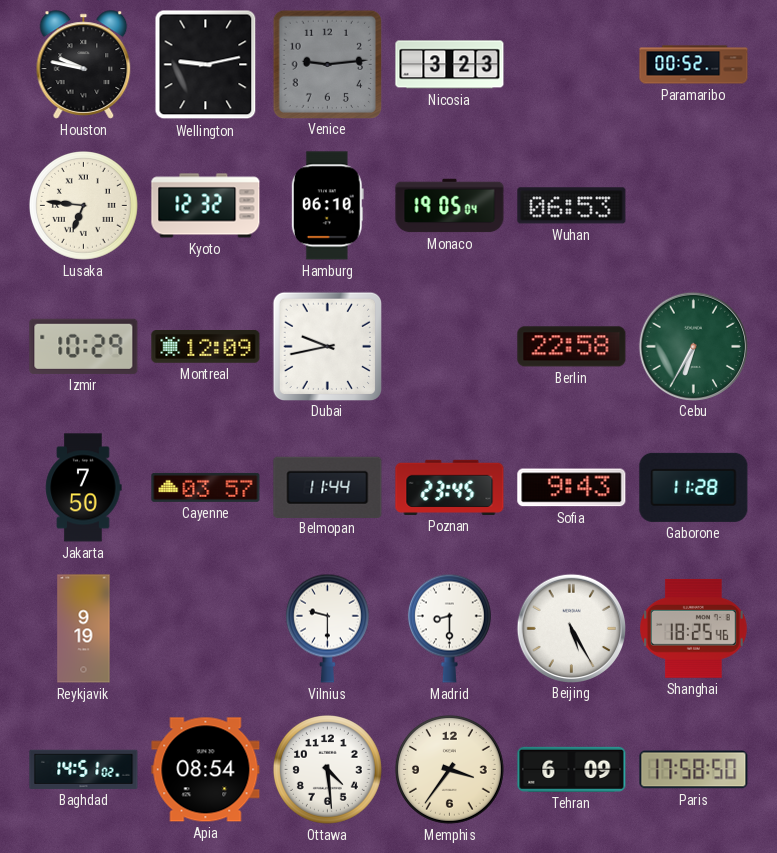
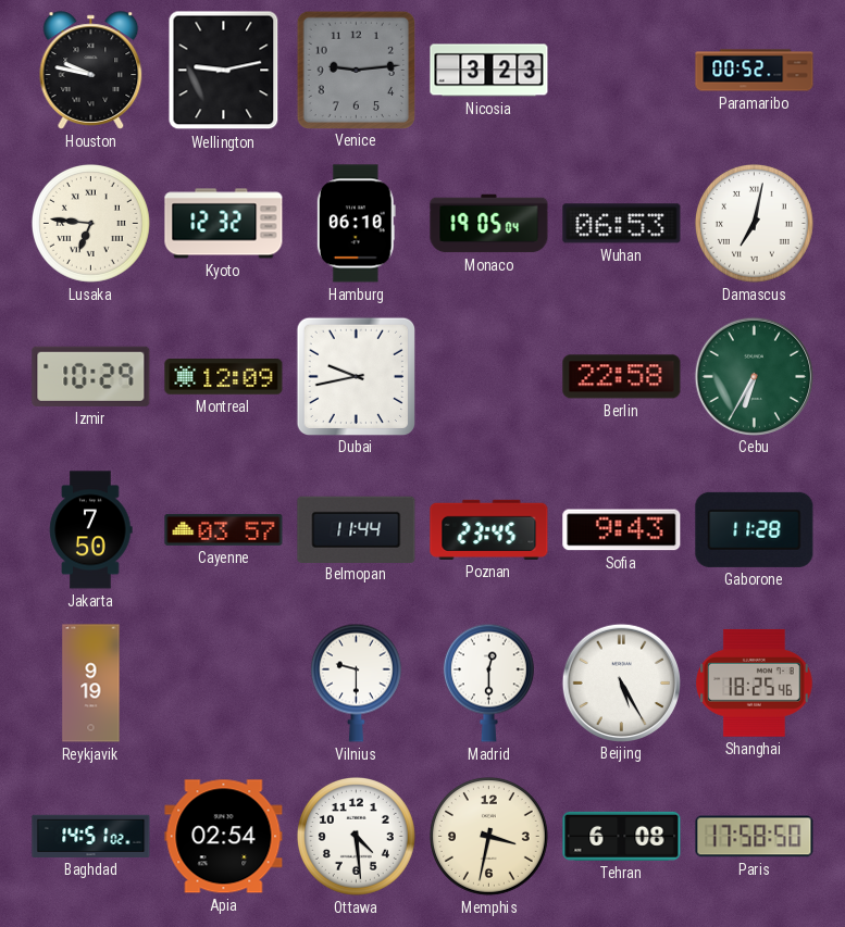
Damascus: none -> 7:02 (754, 223)
Madrid: 8:30 -> 12:30 (488, 682)
Apia: 08:54 -> 02:54 (224, 837)
Memphis: 3:36 -> 3:32 (488, 836)
Tehran: 6:09 -> 6:08 (622, 836)
